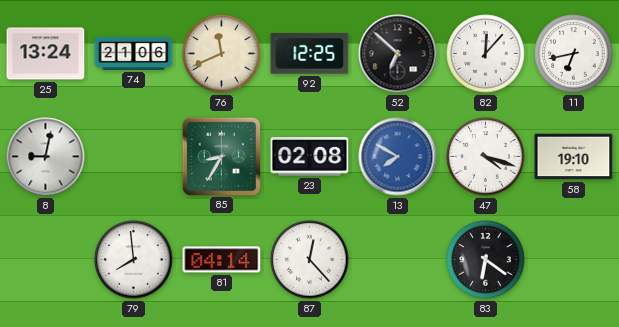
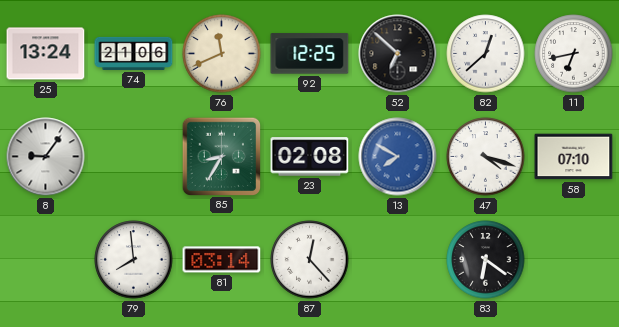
82: 12:07 -> 12:38 (486, 54)
8: 9:02 -> 9:06 (46, 157)
58: 19:10 -> 07:10 (574, 157)
81: 04:14 -> 03:14 (222, 260)
